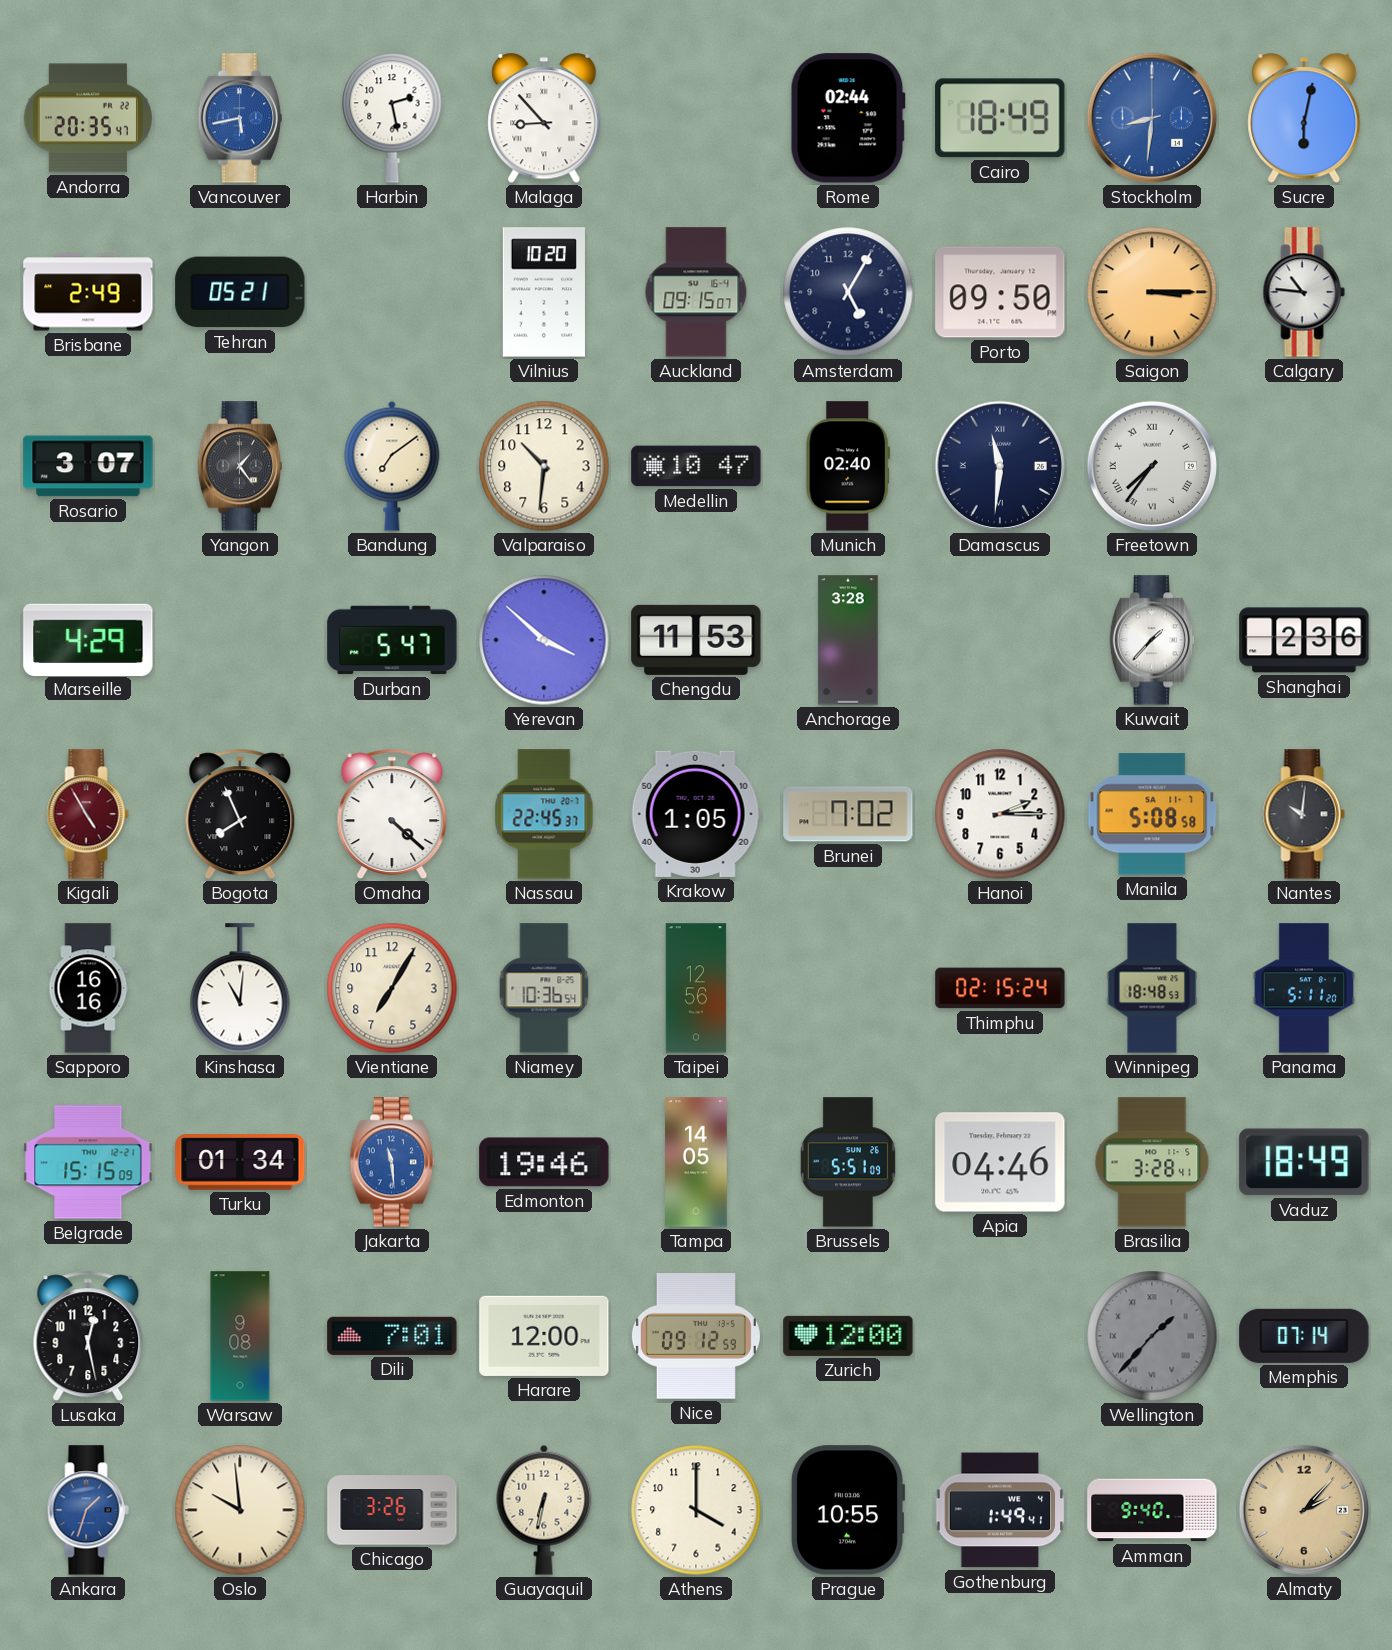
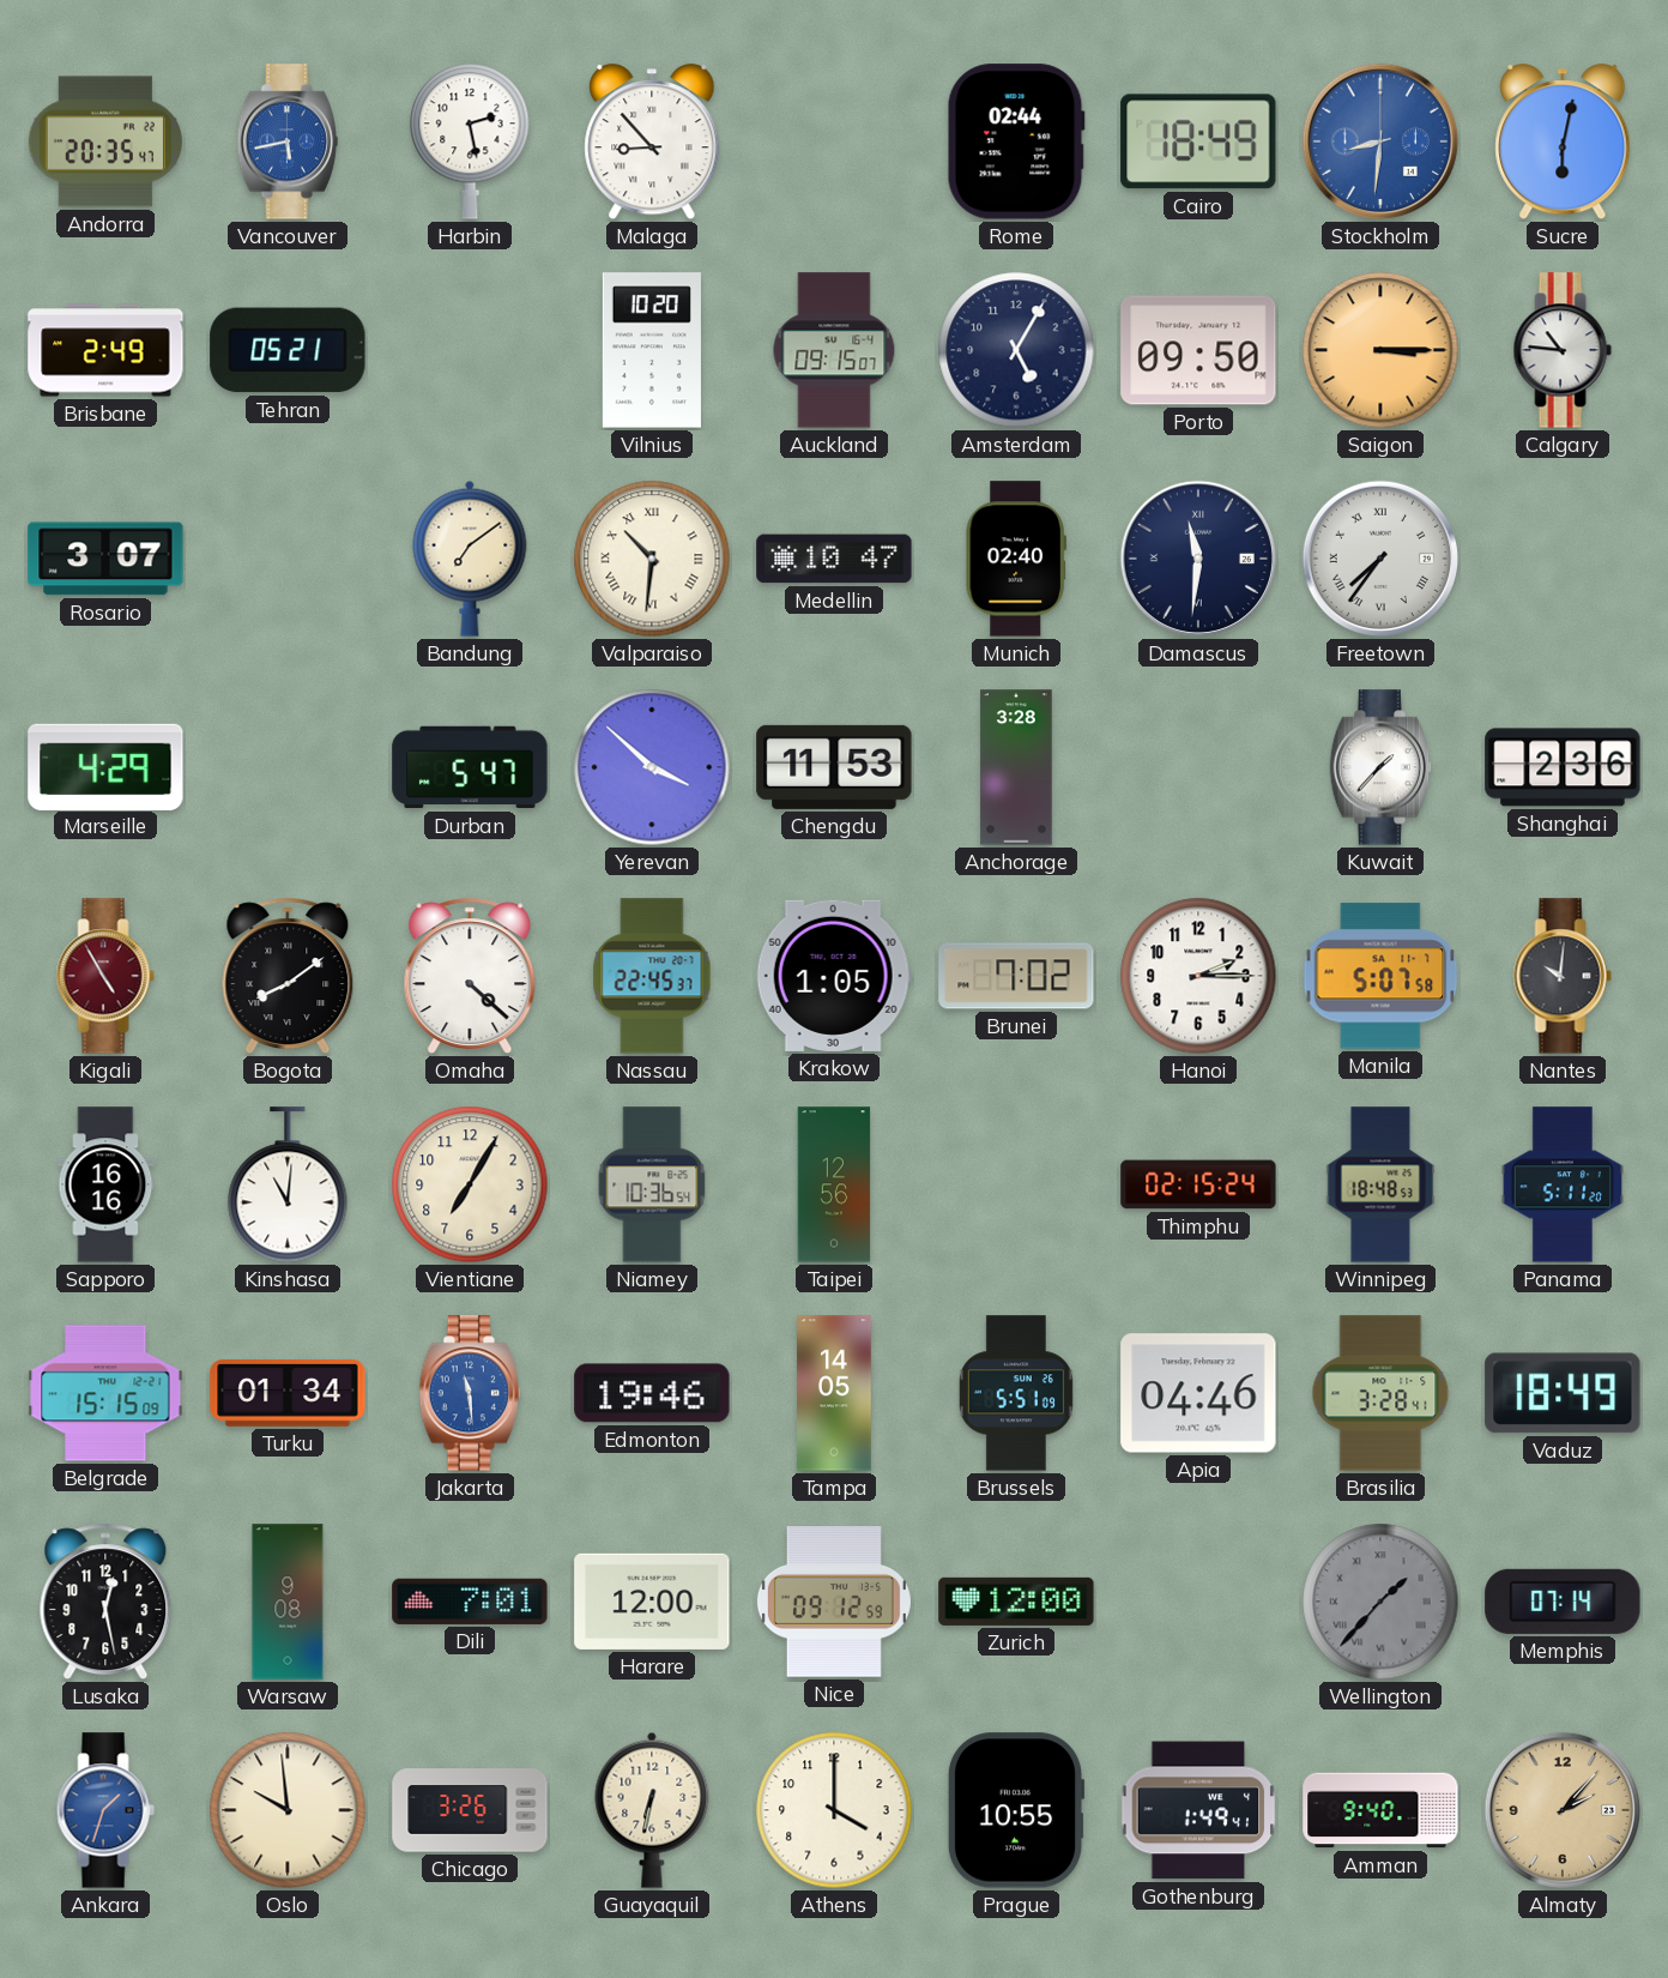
Yangon: 1:24 -> none (239, 466)
Valparaiso numerals: Arabic -> Roman (652, 559)
Bogota: 7:56 -> 8:09 (288, 976)
Manila: 5:08 -> 5:07 (1380, 976)
